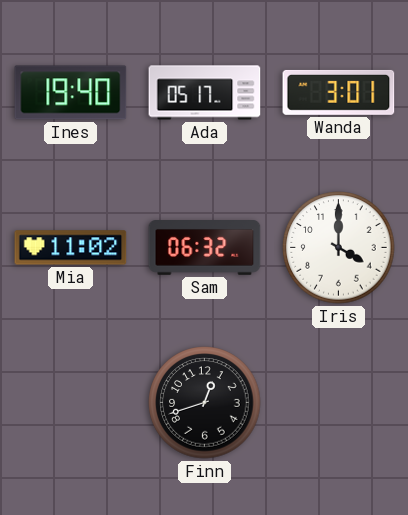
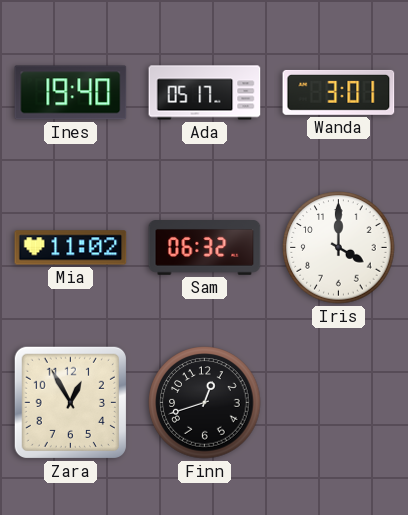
Zara: none -> 12:55 (70, 402)
